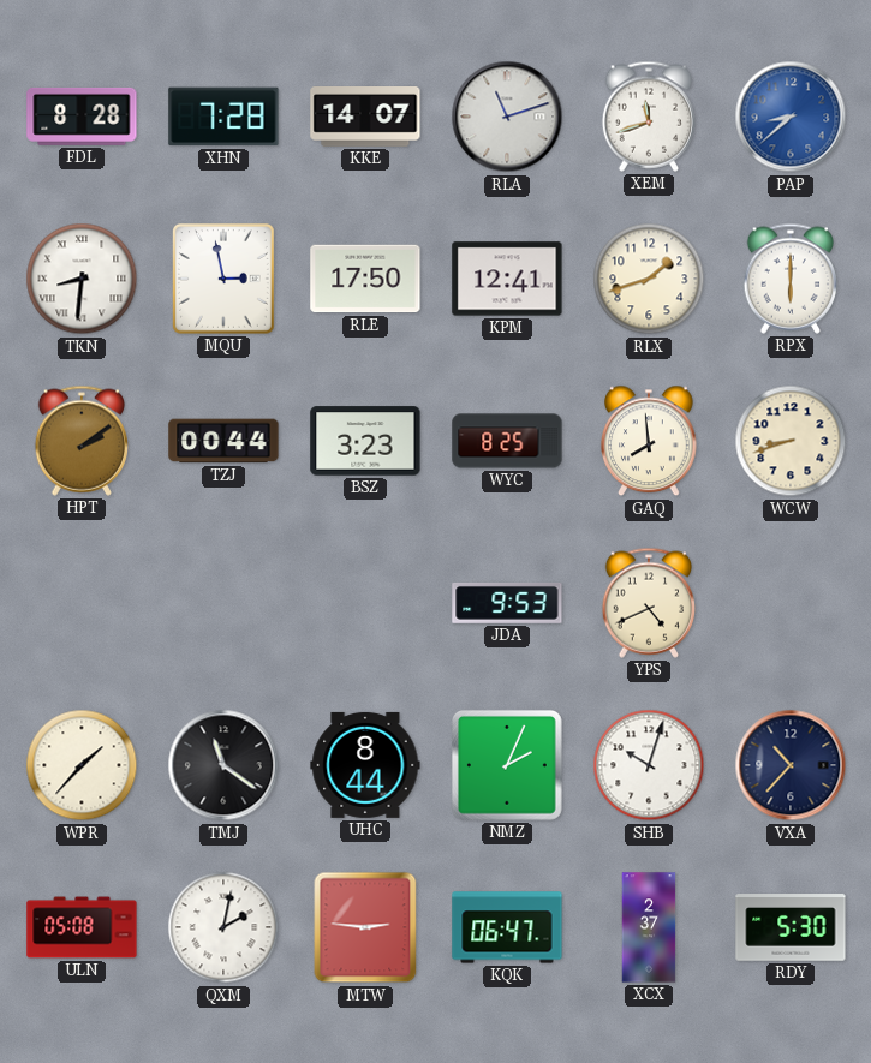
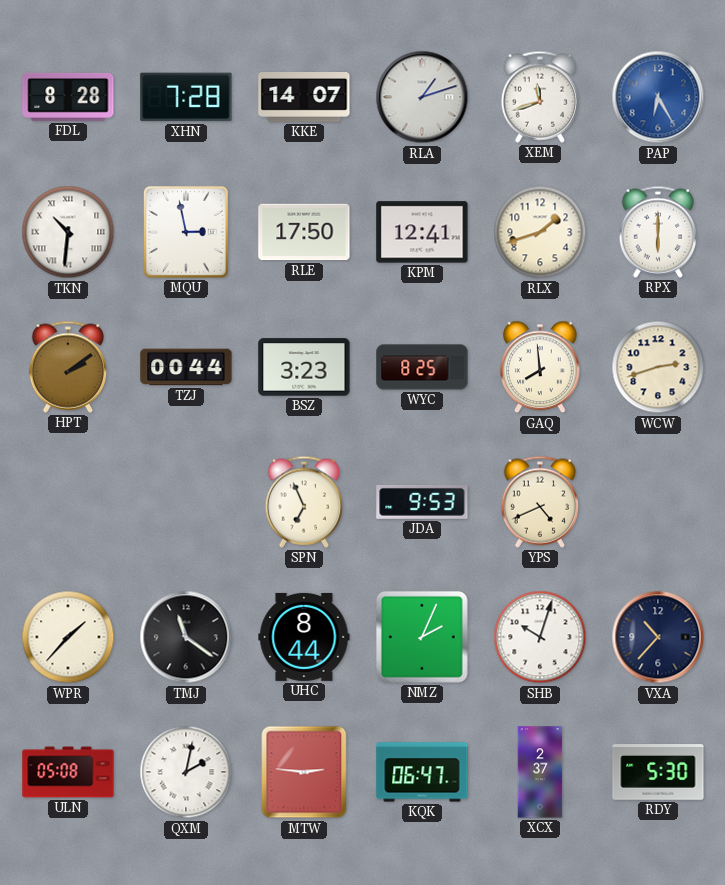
RLA: 11:12 -> 1:12 (422, 97)
PAP: 8:38 -> 6:25 (658, 97)
TKN: 8:31 -> 10:31 (68, 232)
WCW: 8:42 -> 2:42 (658, 367)
SPN: none -> 6:56 (303, 502)
